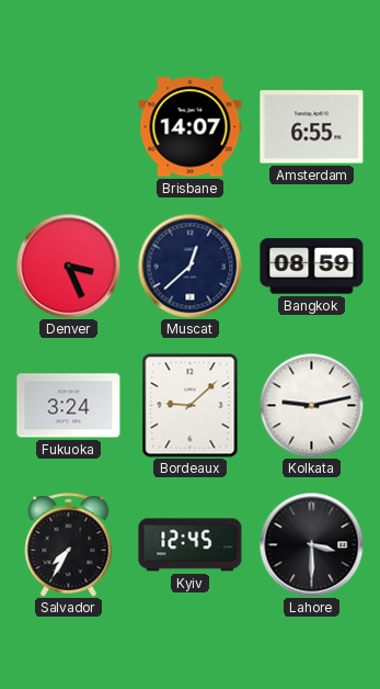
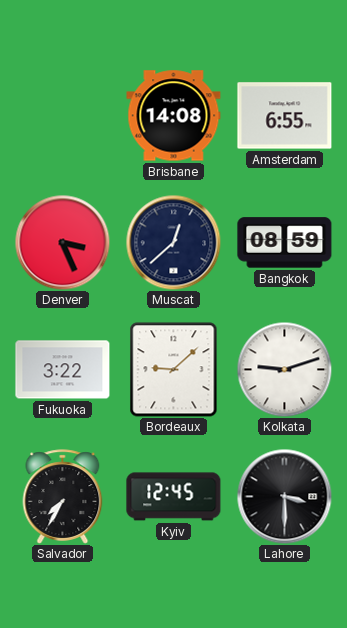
Brisbane: 14:07 -> 14:08 (174, 116)
Fukuoka: 3:24 -> 3:22 (63, 370)
Kolkata: 9:13 -> 9:12 (284, 369)
